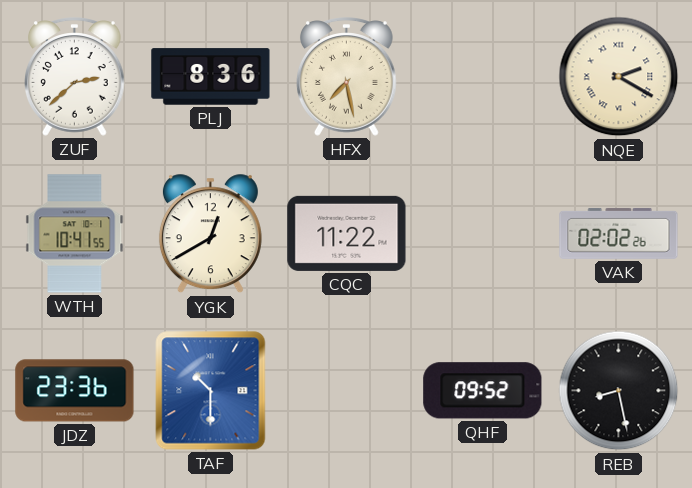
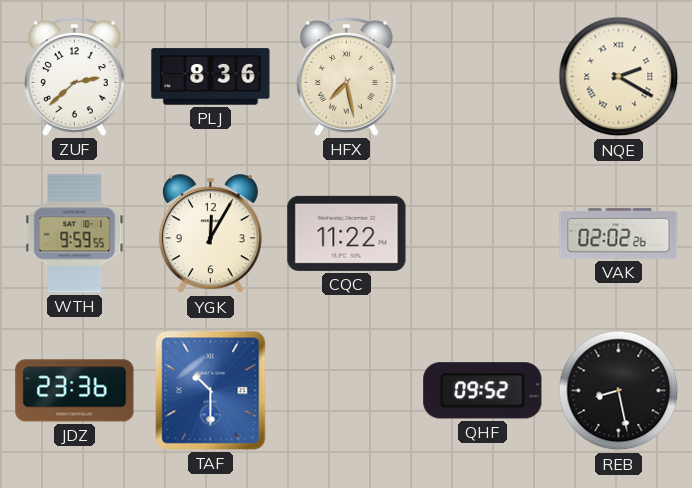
WTH: 10:41 -> 9:59 (75, 234)
YGK: 12:40 -> 12:05 (210, 234)
